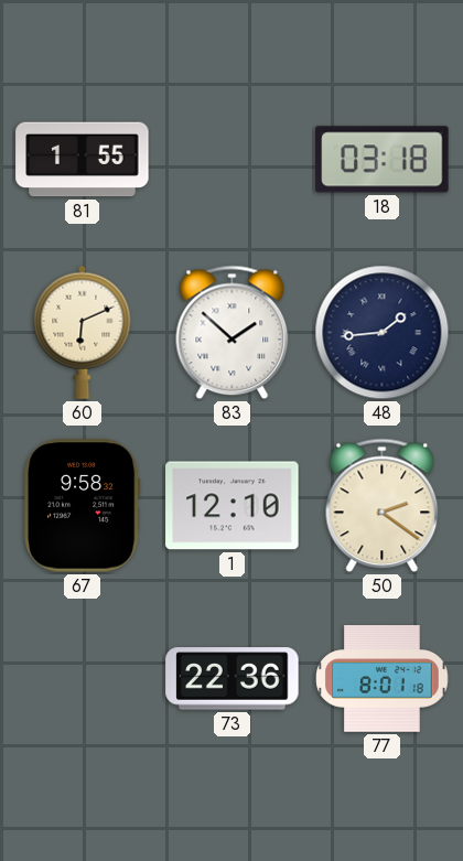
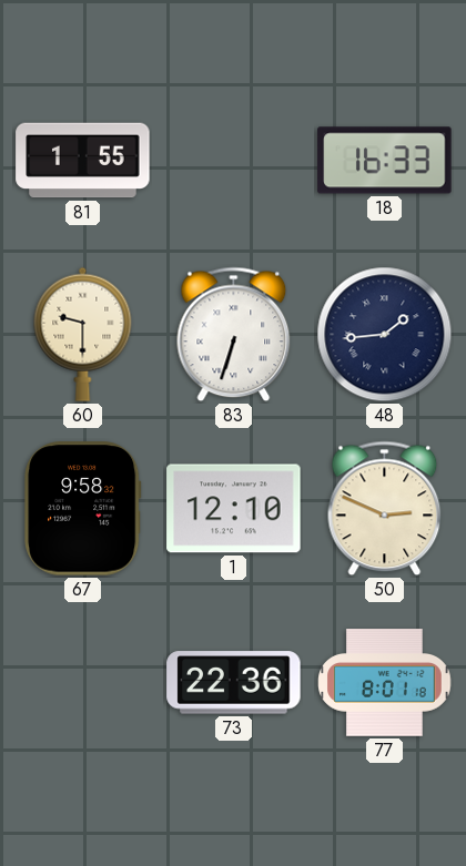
18: 03:18 -> 16:33 (385, 161)
60: 6:11 -> 9:30 (83, 334)
83: 1:52 -> 6:33 (234, 335)
50: 2:21 -> 2:49 (385, 509)
